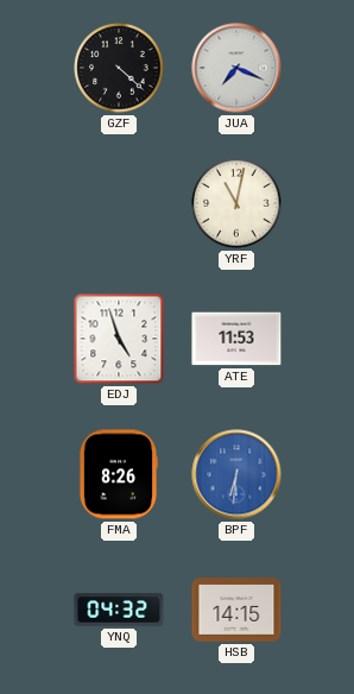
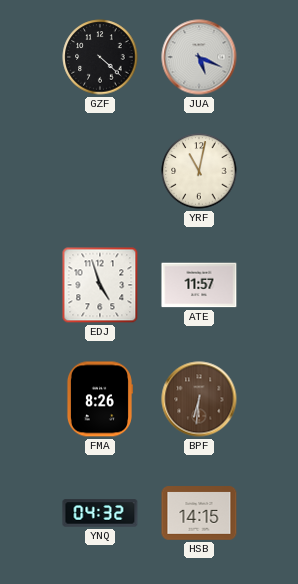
JUA: 7:19 -> 5:19 (199, 57)
ATE: 11:53 -> 11:57 (199, 285)
BPF dial: blue -> brown (199, 399)
